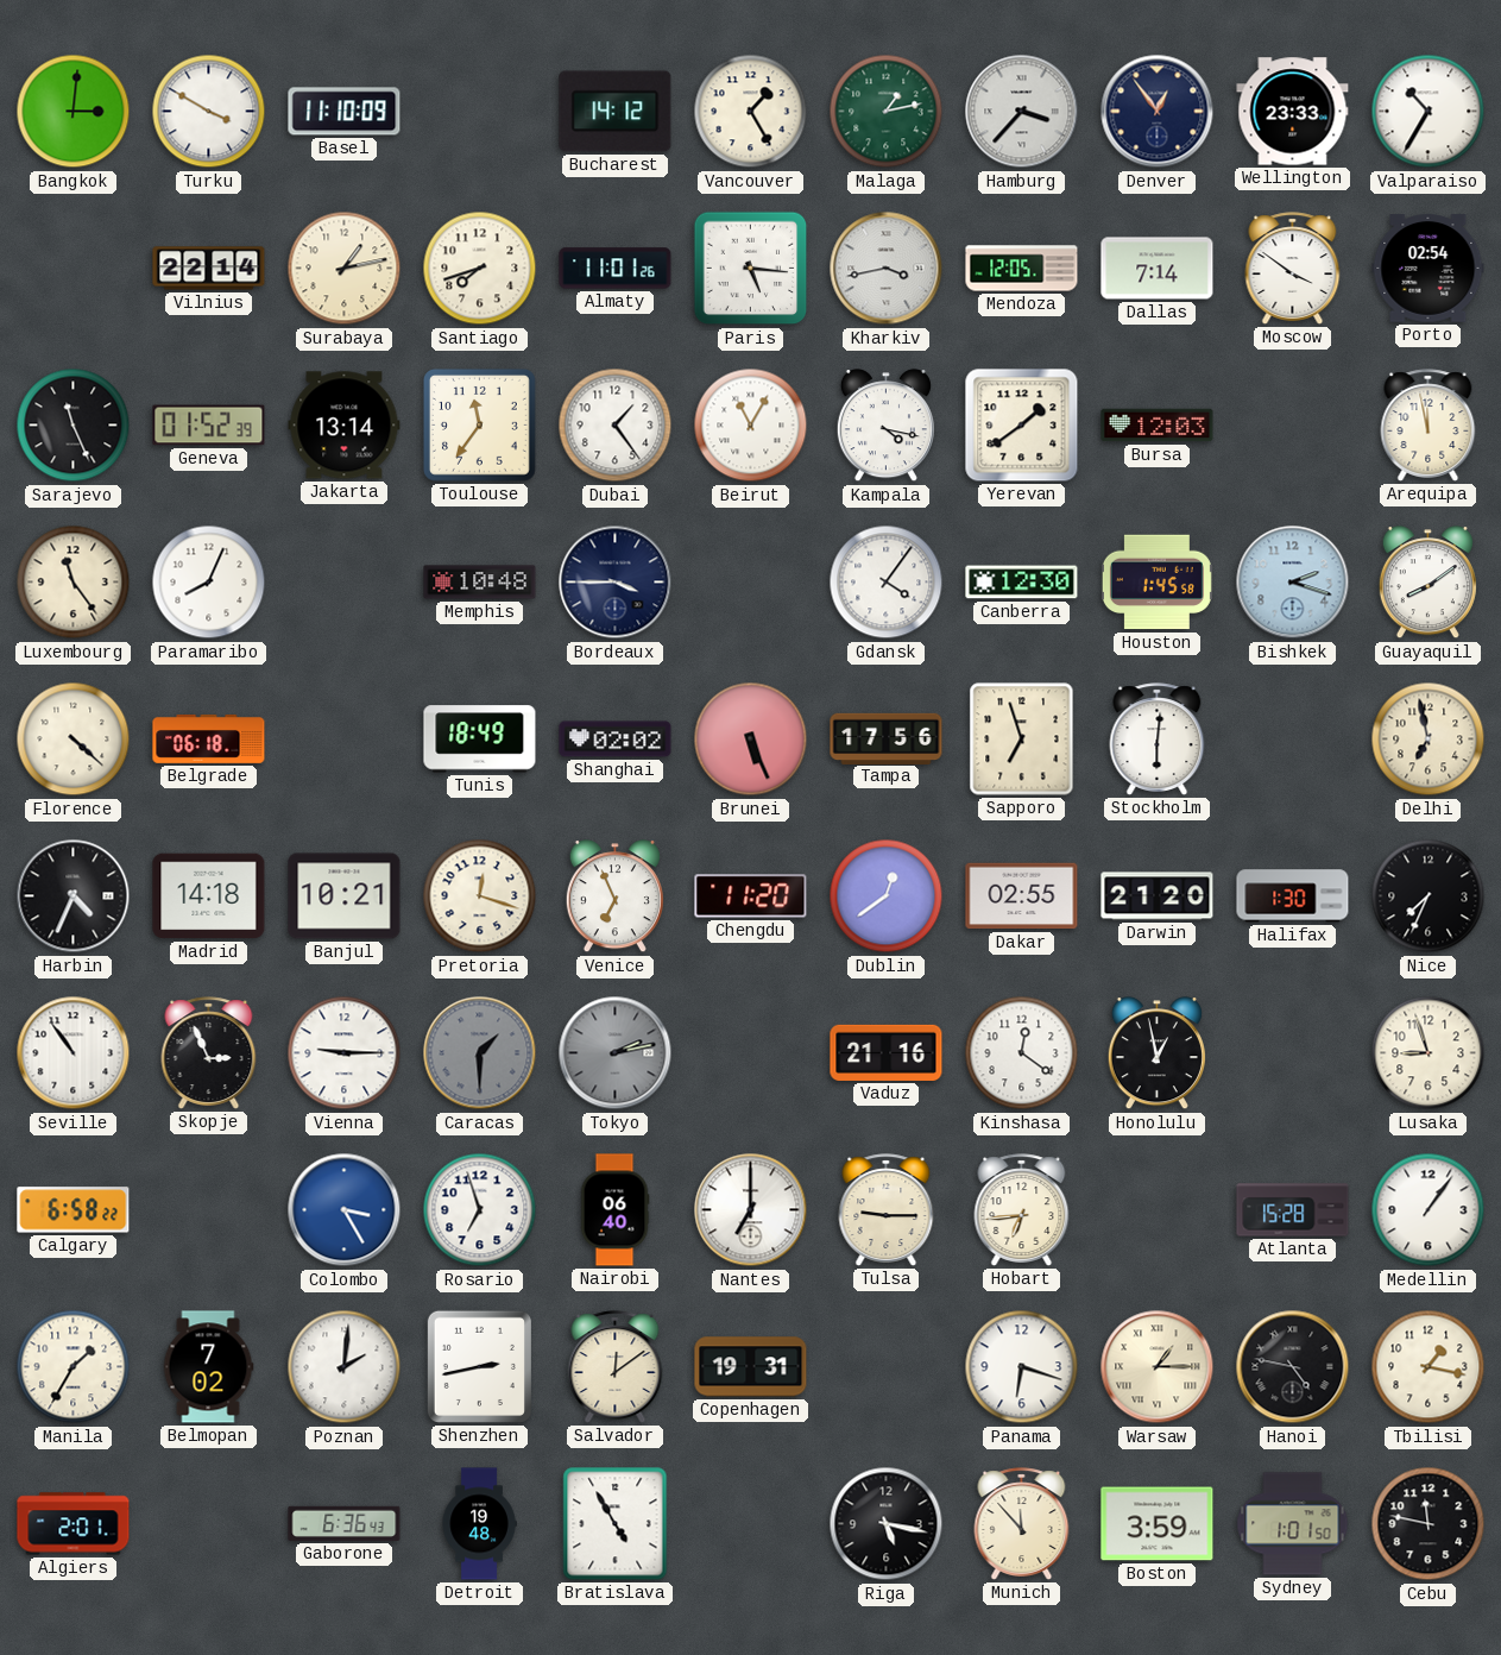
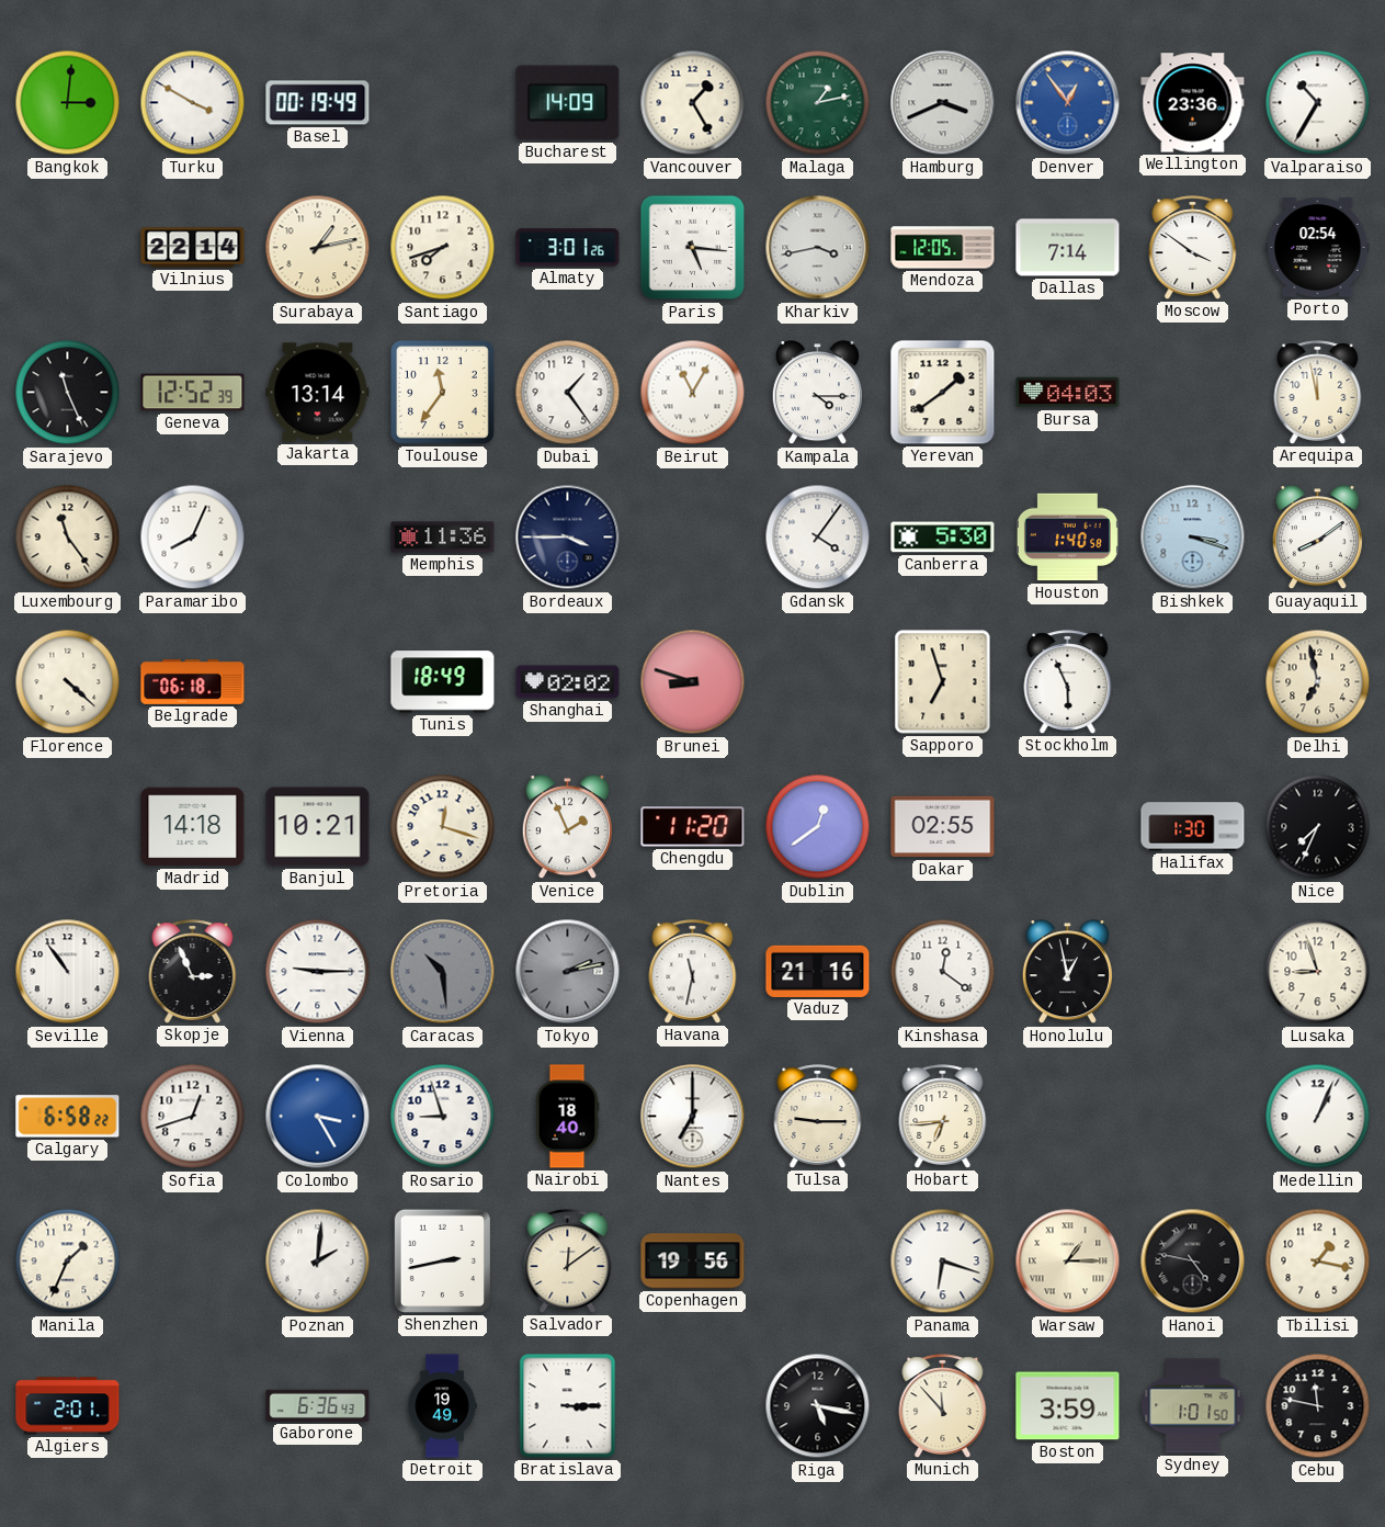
Basel: 11:10 -> 00:19 (318, 103)
Bucharest: 14:12 -> 14:09 (568, 103)
Hamburg: 3:37 -> 3:41 (943, 103)
Denver dial: navy -> blue (1068, 103)
Wellington: 23:33 -> 23:36 (1193, 103)
Almaty: 11:01 -> 3:01 (568, 248)
Geneva: 01:52 -> 12:52 (193, 393)
Kampala: 4:17 -> 4:15 (817, 393)
Bursa: 12:03 -> 04:03 (1068, 393)
Memphis: 10:48 -> 11:36 (443, 538)
Canberra: 12:30 -> 5:30 (943, 538)
Houston: 1:45 -> 1:40 (1067, 538)
Bishkek: 2:18 -> 3:18 (1193, 538)
Brunei: 5:26 -> 8:48 (693, 682)
Tampa: 17:56 -> none (887, 738)
Stockholm: 6:01 -> 5:56 (1068, 682)
Harbin: 4:34 -> none (74, 896)
Venice: 6:56 -> 1:56 (567, 827)
Darwin: 21:20 -> none (1158, 896)
Caracas: 1:30 -> 10:29 (443, 972)
Havana: none -> 11:32 (693, 972)
Sofia: none -> 12:42 (193, 1117)
Rosario: 6:57 -> 8:57 (443, 1117)
Nairobi: 06:40 -> 18:40 (567, 1117)
Atlanta: 15:28 -> none (1293, 1210)
Medellin: 1:06 -> 1:04 (1318, 1117)
Manila: 1:35 -> 1:34 (68, 1262)
Belmopan: 7:02 -> none (208, 1367)
Copenhagen: 19:31 -> 19:56 (693, 1262)
Detroit: 19:48 -> 19:49 (442, 1406)
Bratislava: 4:55 -> 3:15 (568, 1406)
